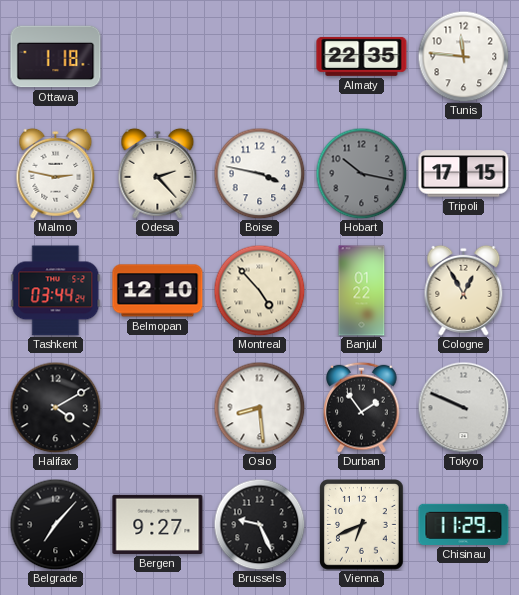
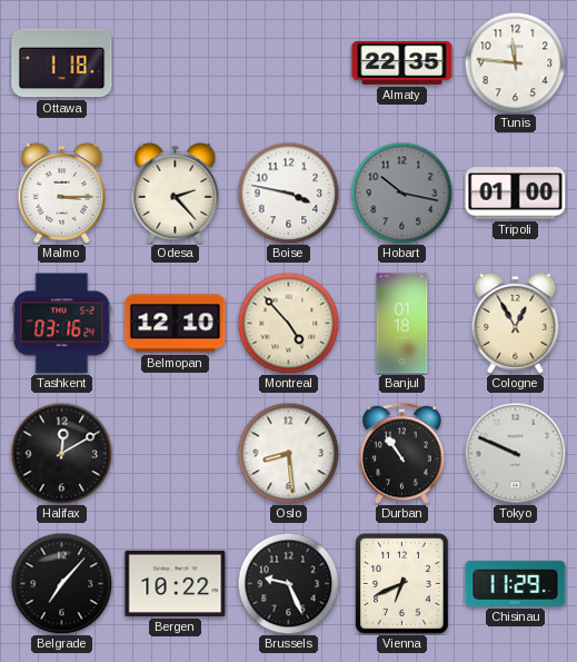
Malmo: 2:47 -> 3:15 (62, 192)
Tripoli: 17:15 -> 01:00 (516, 194)
Tashkent: 03:44 -> 03:16 (62, 324)
Banjul: 01:22 -> 01:18 (402, 324)
Halifax: 4:10 -> 12:10 (61, 453)
Durban: 1:54 -> 10:54 (402, 453)
Bergen: 9:27 -> 10:22 (176, 583)
